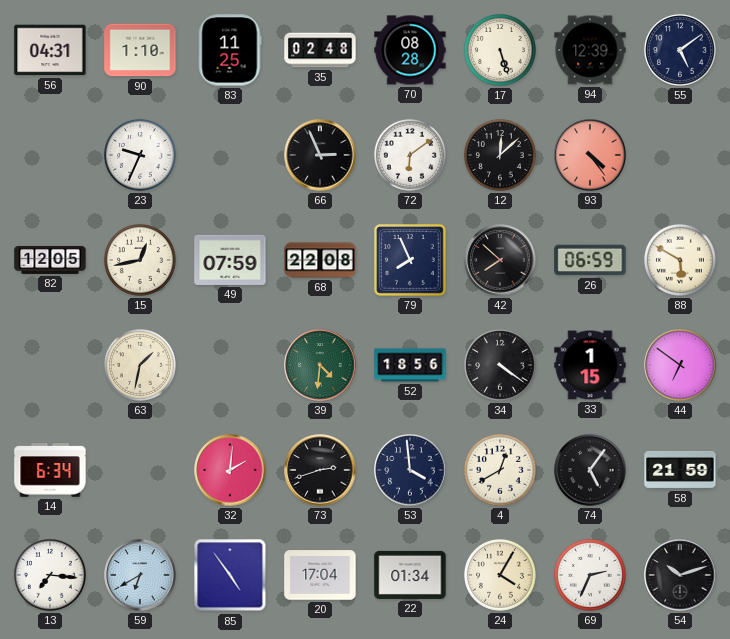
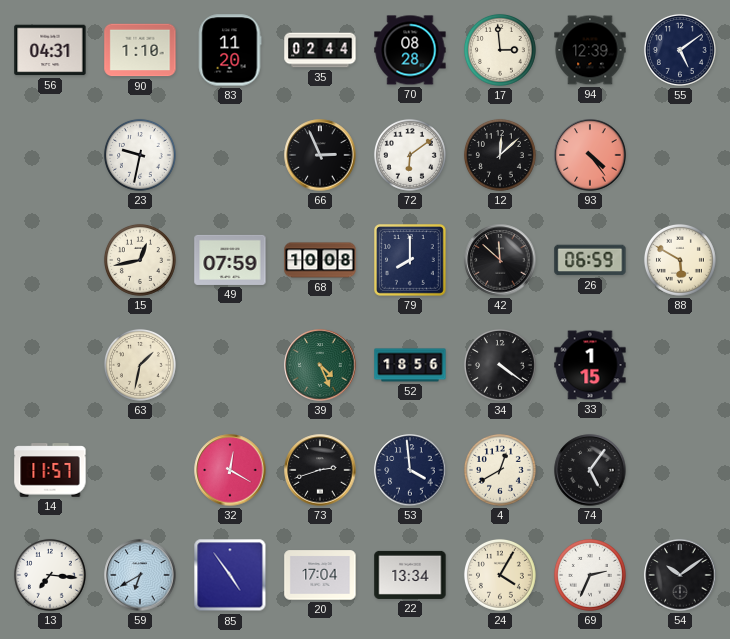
83: 11:25 -> 11:20 (230, 50)
35: 02:48 -> 02:44 (320, 50)
17: 5:27 -> 2:59 (500, 50)
23: 9:34 -> 9:32 (140, 155)
82: 12:05 -> none (50, 260)
68: 22:08 -> 10:08 (320, 260)
79: 7:56 -> 8:00 (411, 261)
42: 7:52 -> 11:52 (500, 260)
39: 4:31 -> 4:26 (320, 365)
44: 6:51 -> none (680, 365)
14: 6:34 -> 11:57 (50, 470)
32: 2:01 -> 12:20 (230, 470)
58: 21:59 -> none (680, 470)
22: 01:34 -> 13:34 (410, 575)
54: 10:12 -> 10:09 (680, 575)
